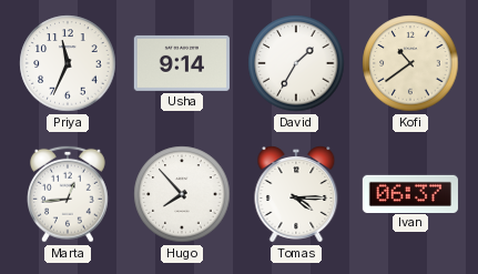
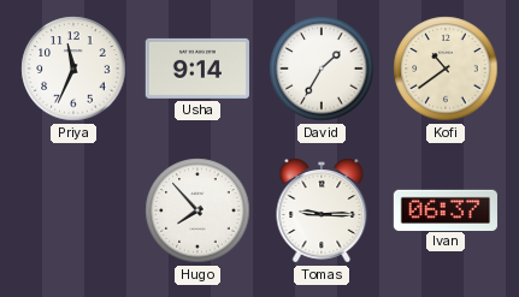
Marta: 12:44 -> none (69, 194)
Tomas: 4:15 -> 9:15 (322, 210)
